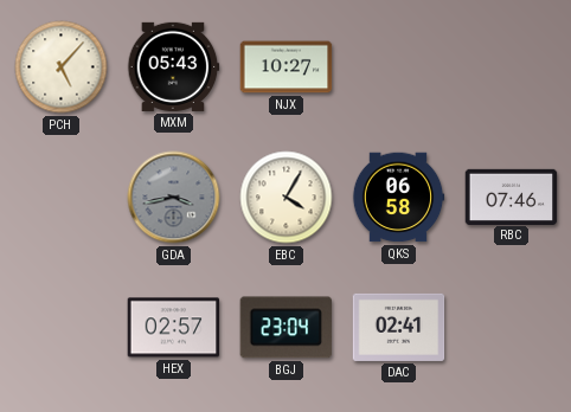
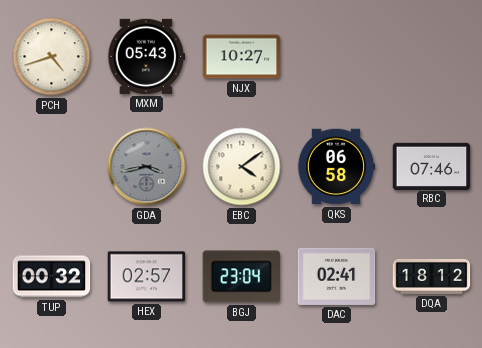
PCH: 5:07 -> 4:42 (52, 57)
EBC: 4:05 -> 4:09 (242, 167)
TUP: none -> 00:32 (52, 277)
DQA: none -> 18:12 (432, 276)
